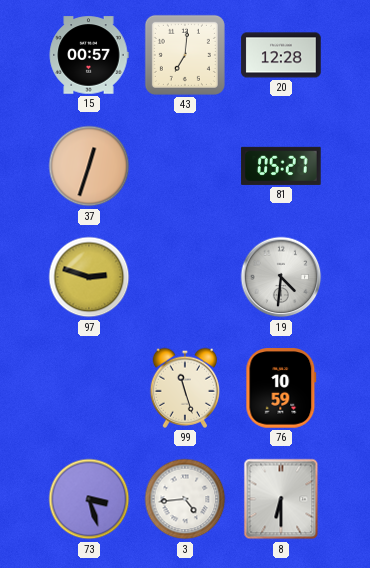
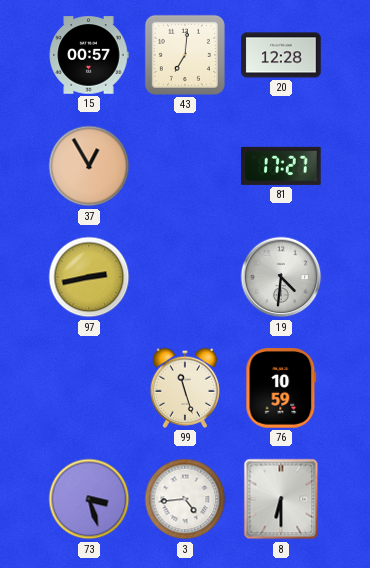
37: 12:33 -> 12:55 (89, 166)
81: 05:27 -> 17:27 (281, 166)
97: 2:48 -> 2:43 (89, 277)
